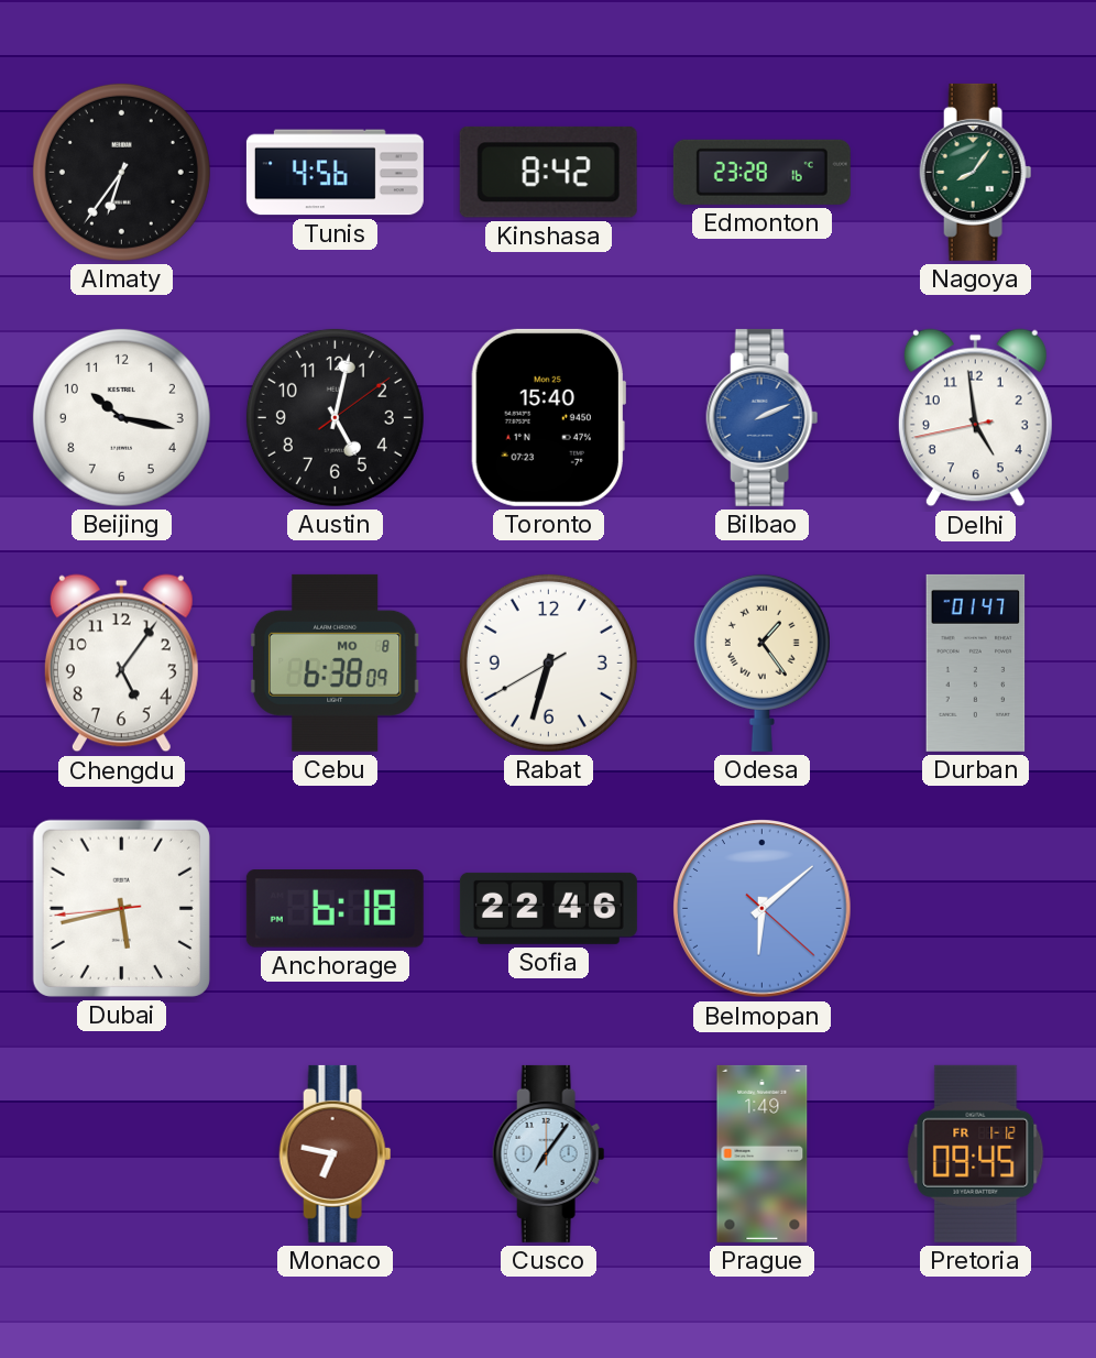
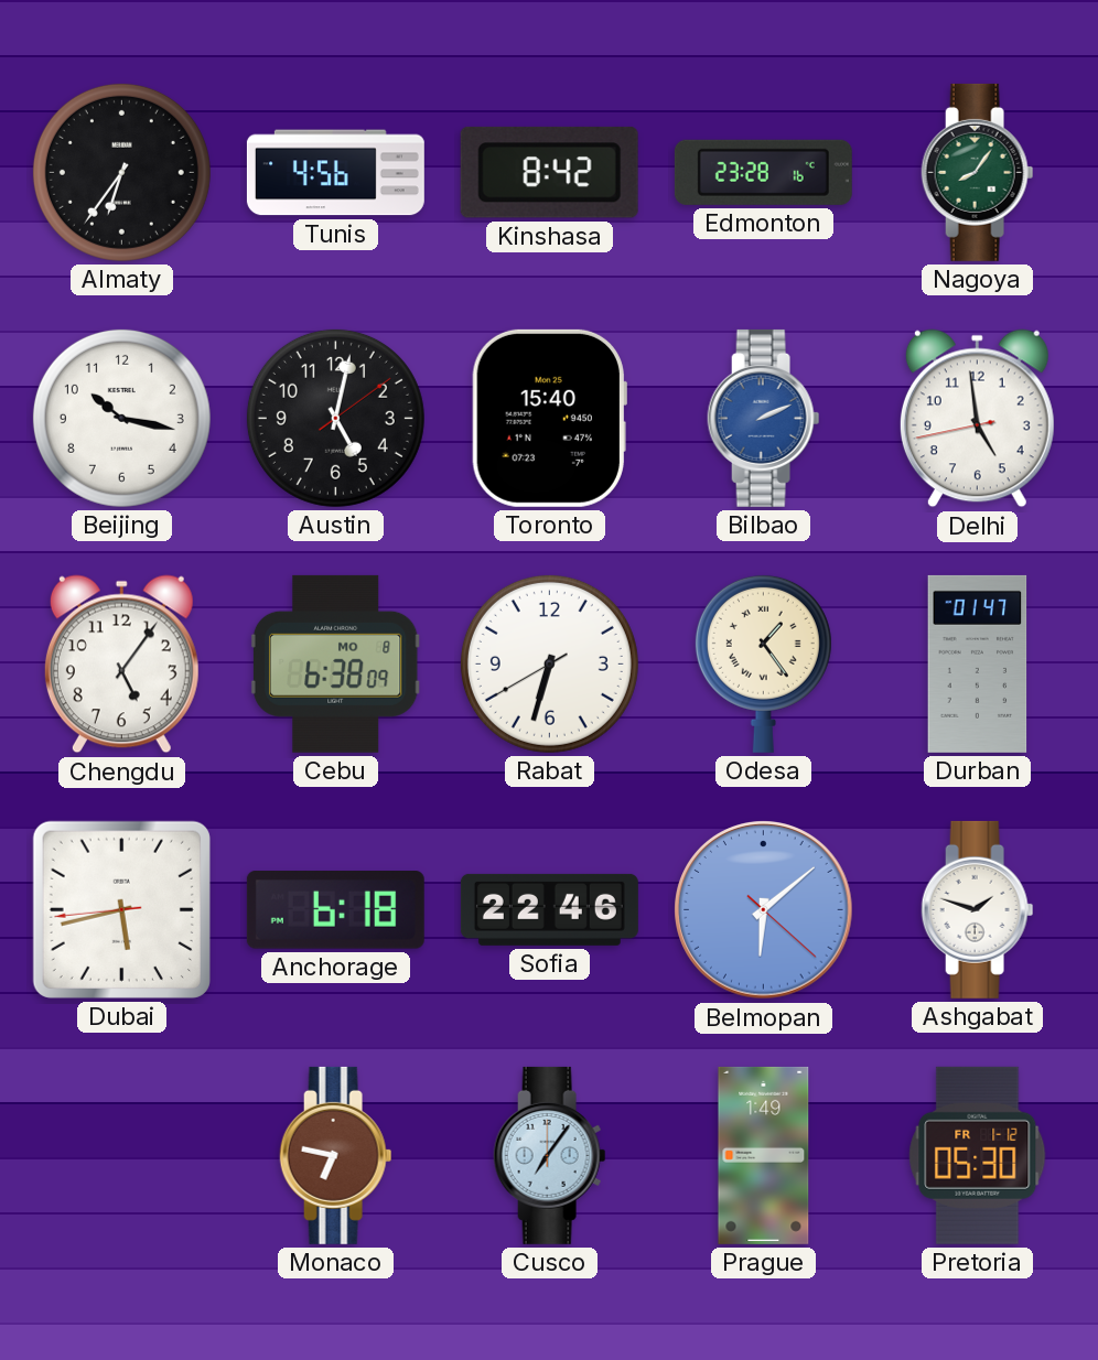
Ashgabat: none -> 1:48 (978, 909)
Pretoria: 09:45 -> 05:30 (978, 1155)
